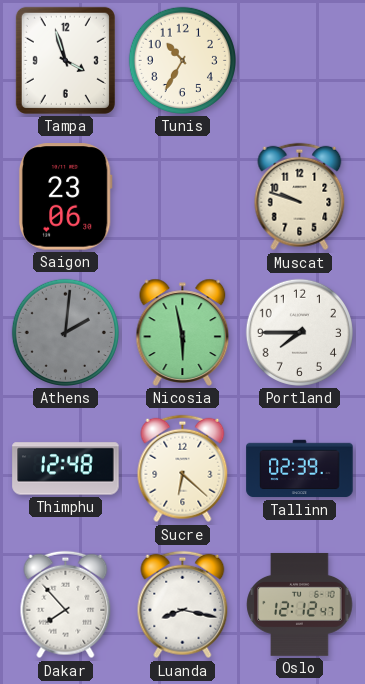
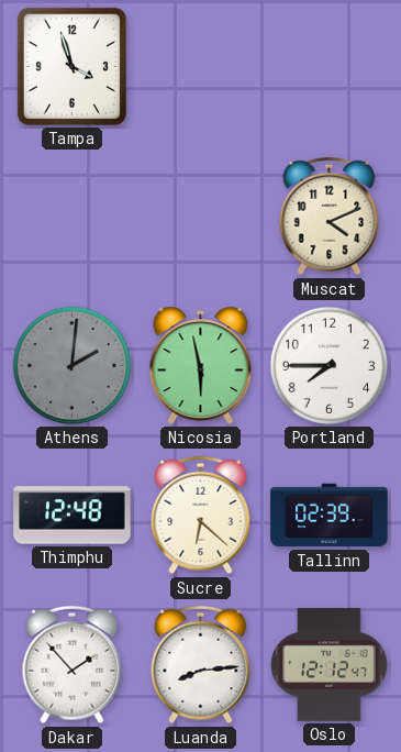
Tunis: 10:35 -> none (182, 60)
Saigon: 23:06 -> none (65, 197)
Muscat: 9:48 -> 4:11 (330, 217)
Dakar: 7:53 -> 1:53 (73, 665)
Luanda: 8:17 -> 8:14 (201, 665)
